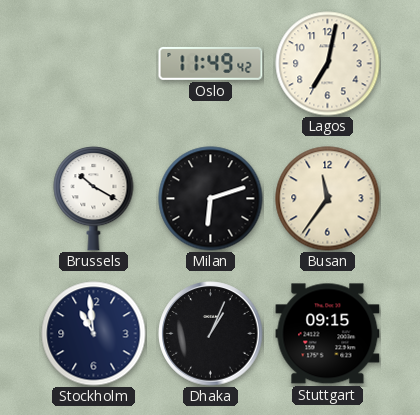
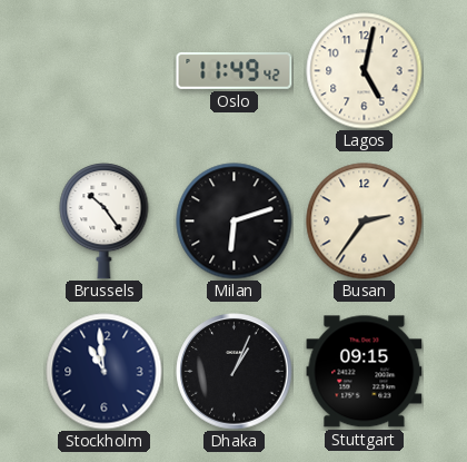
Lagos: 7:02 -> 5:02 (365, 71)
Brussels: 10:20 -> 10:24 (105, 222)
Busan: 11:36 -> 2:36 (365, 222)
